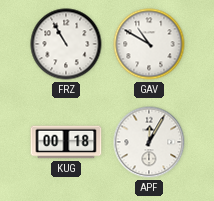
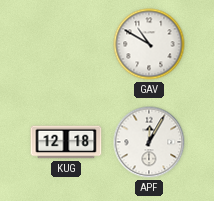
FRZ: 10:55 -> none (66, 44)
KUG: 00:18 -> 12:18 (66, 142)
